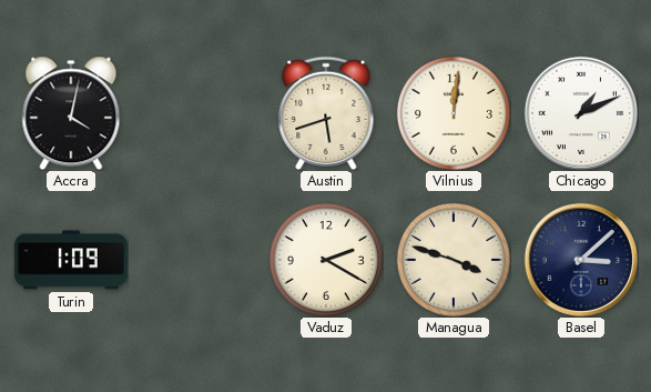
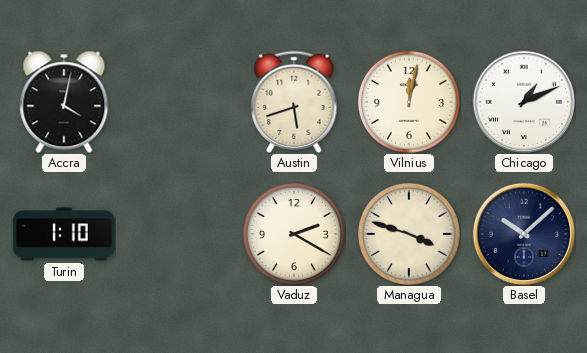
Vilnius: 12:01 -> 12:02 (409, 102)
Turin: 1:09 -> 1:10 (64, 234)
Basel: 3:08 -> 10:08 (523, 233)
